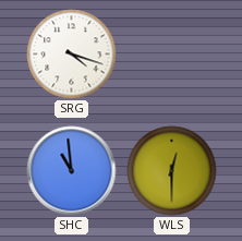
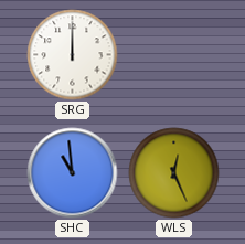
SRG: 4:18 -> 12:00 (73, 55)
WLS: 12:30 -> 12:26 (174, 173)
